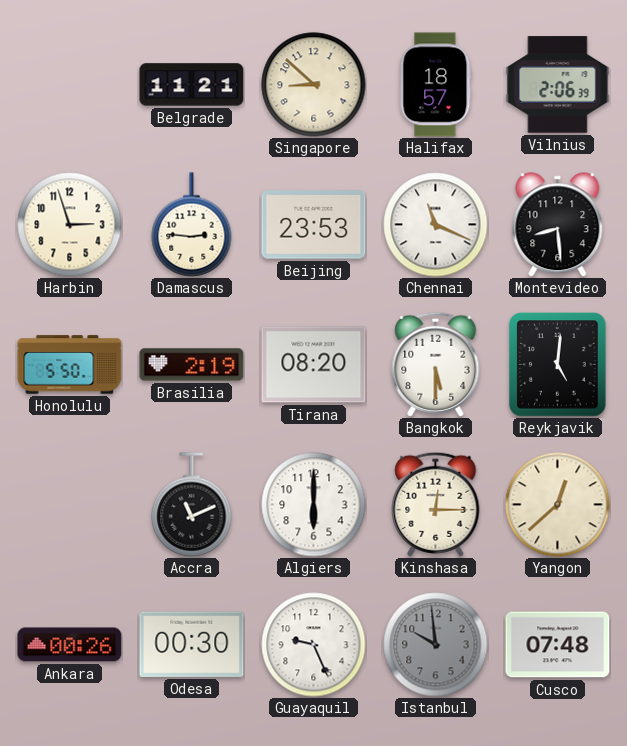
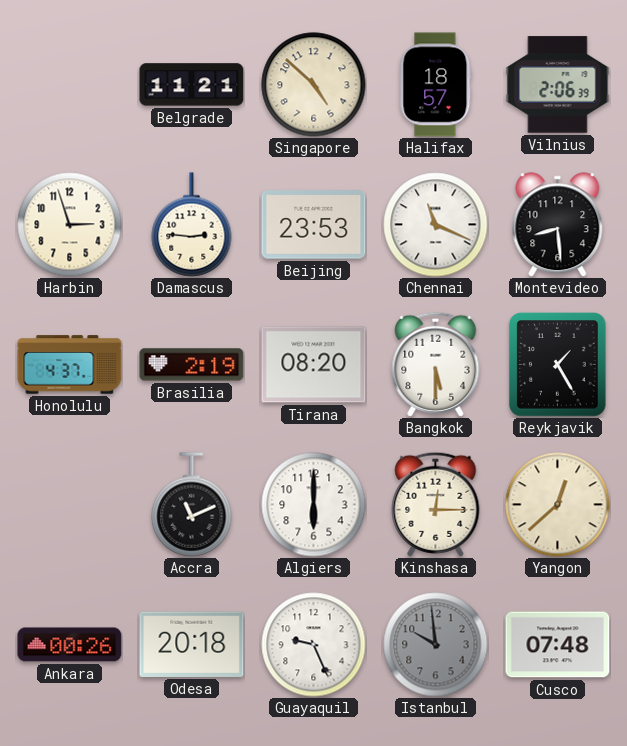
Singapore: 8:52 -> 4:52 (314, 85)
Honolulu: 5:50 -> 4:37 (70, 365)
Reykjavik: 5:01 -> 1:25 (558, 365)
Odesa: 00:30 -> 20:18 (192, 644)
